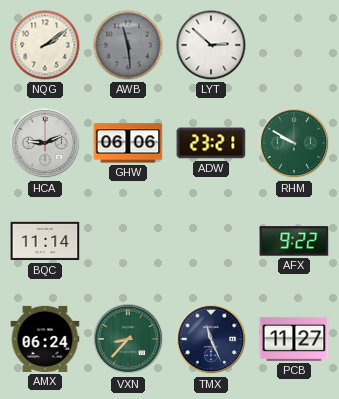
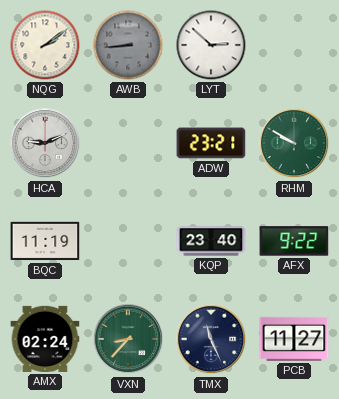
AWB: 11:29 -> 8:44 (128, 45)
GHW: 06:06 -> none (128, 143)
BQC: 11:14 -> 11:19 (45, 241)
KQP: none -> 23:40 (211, 241)
AMX: 06:24 -> 02:24 (45, 339)
